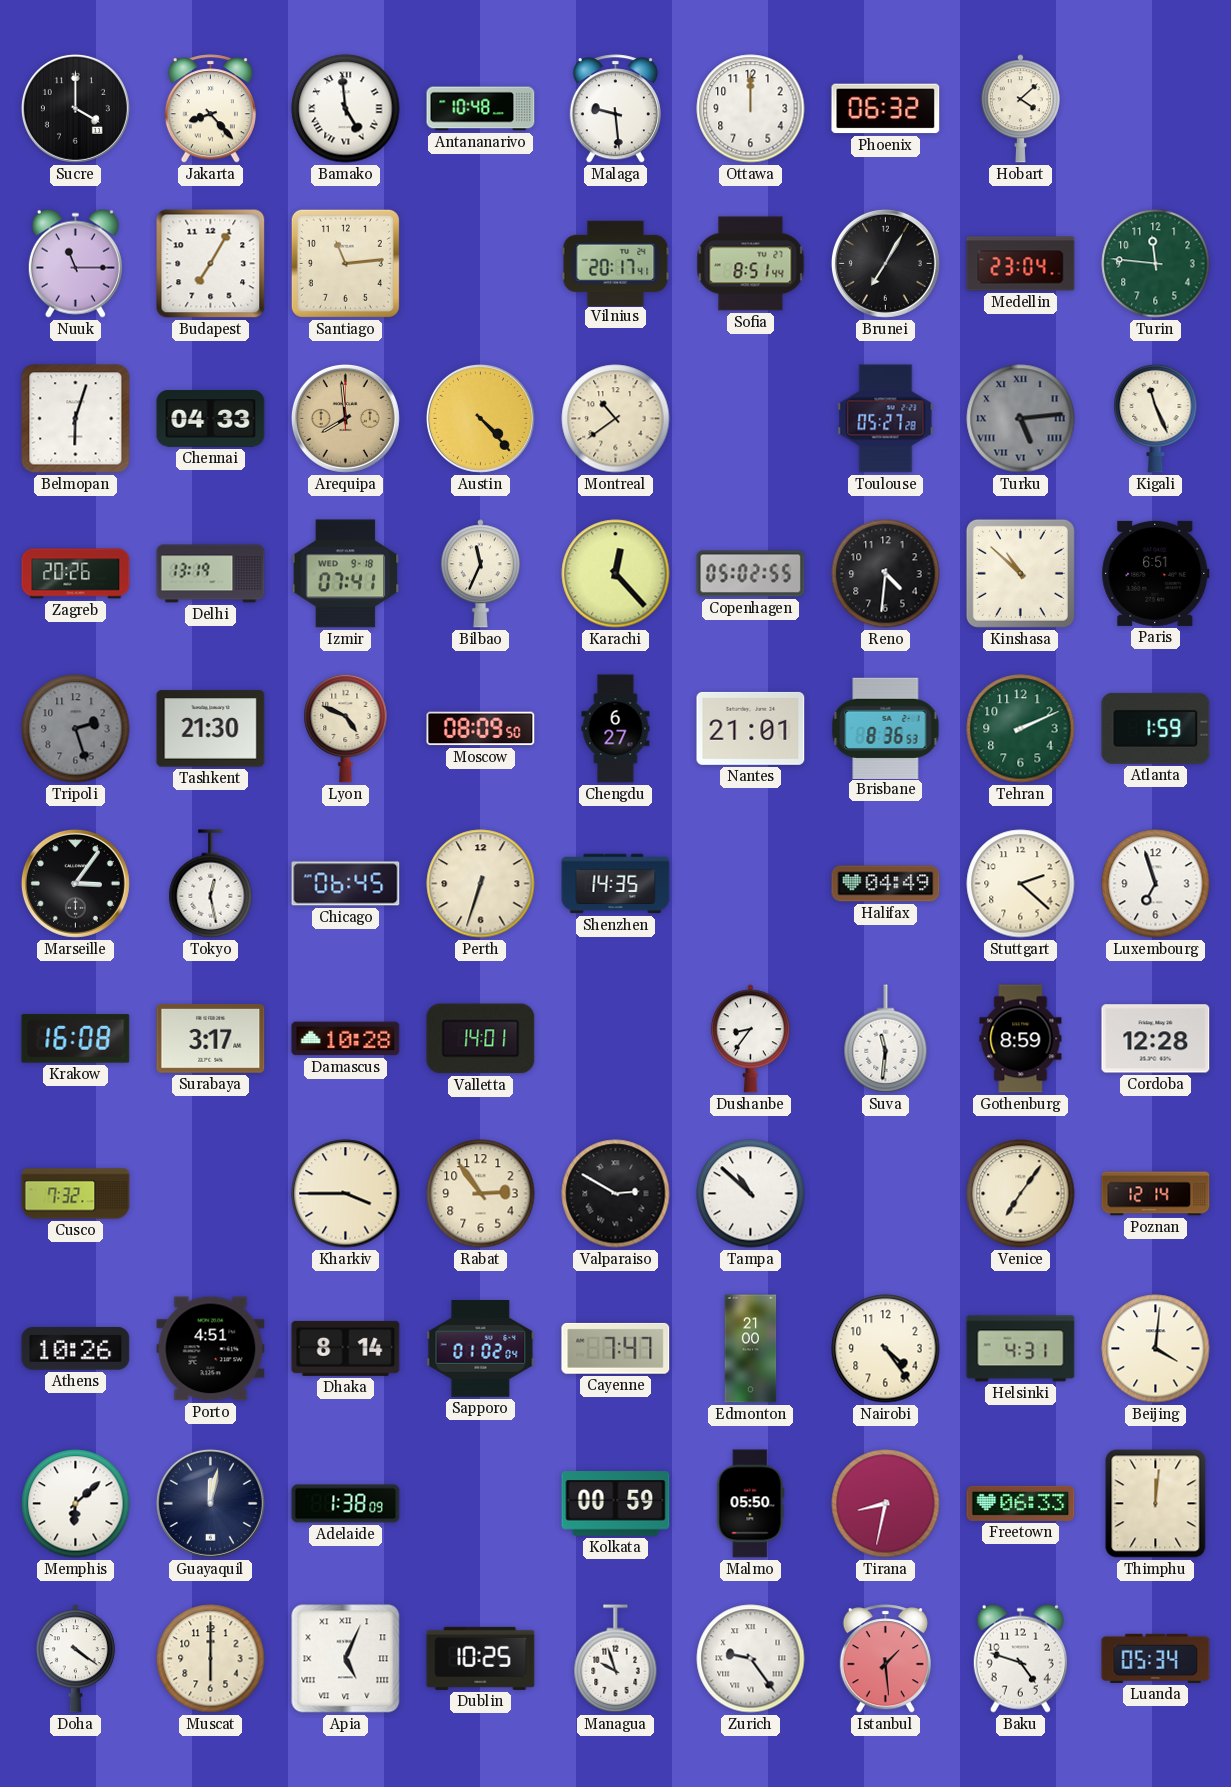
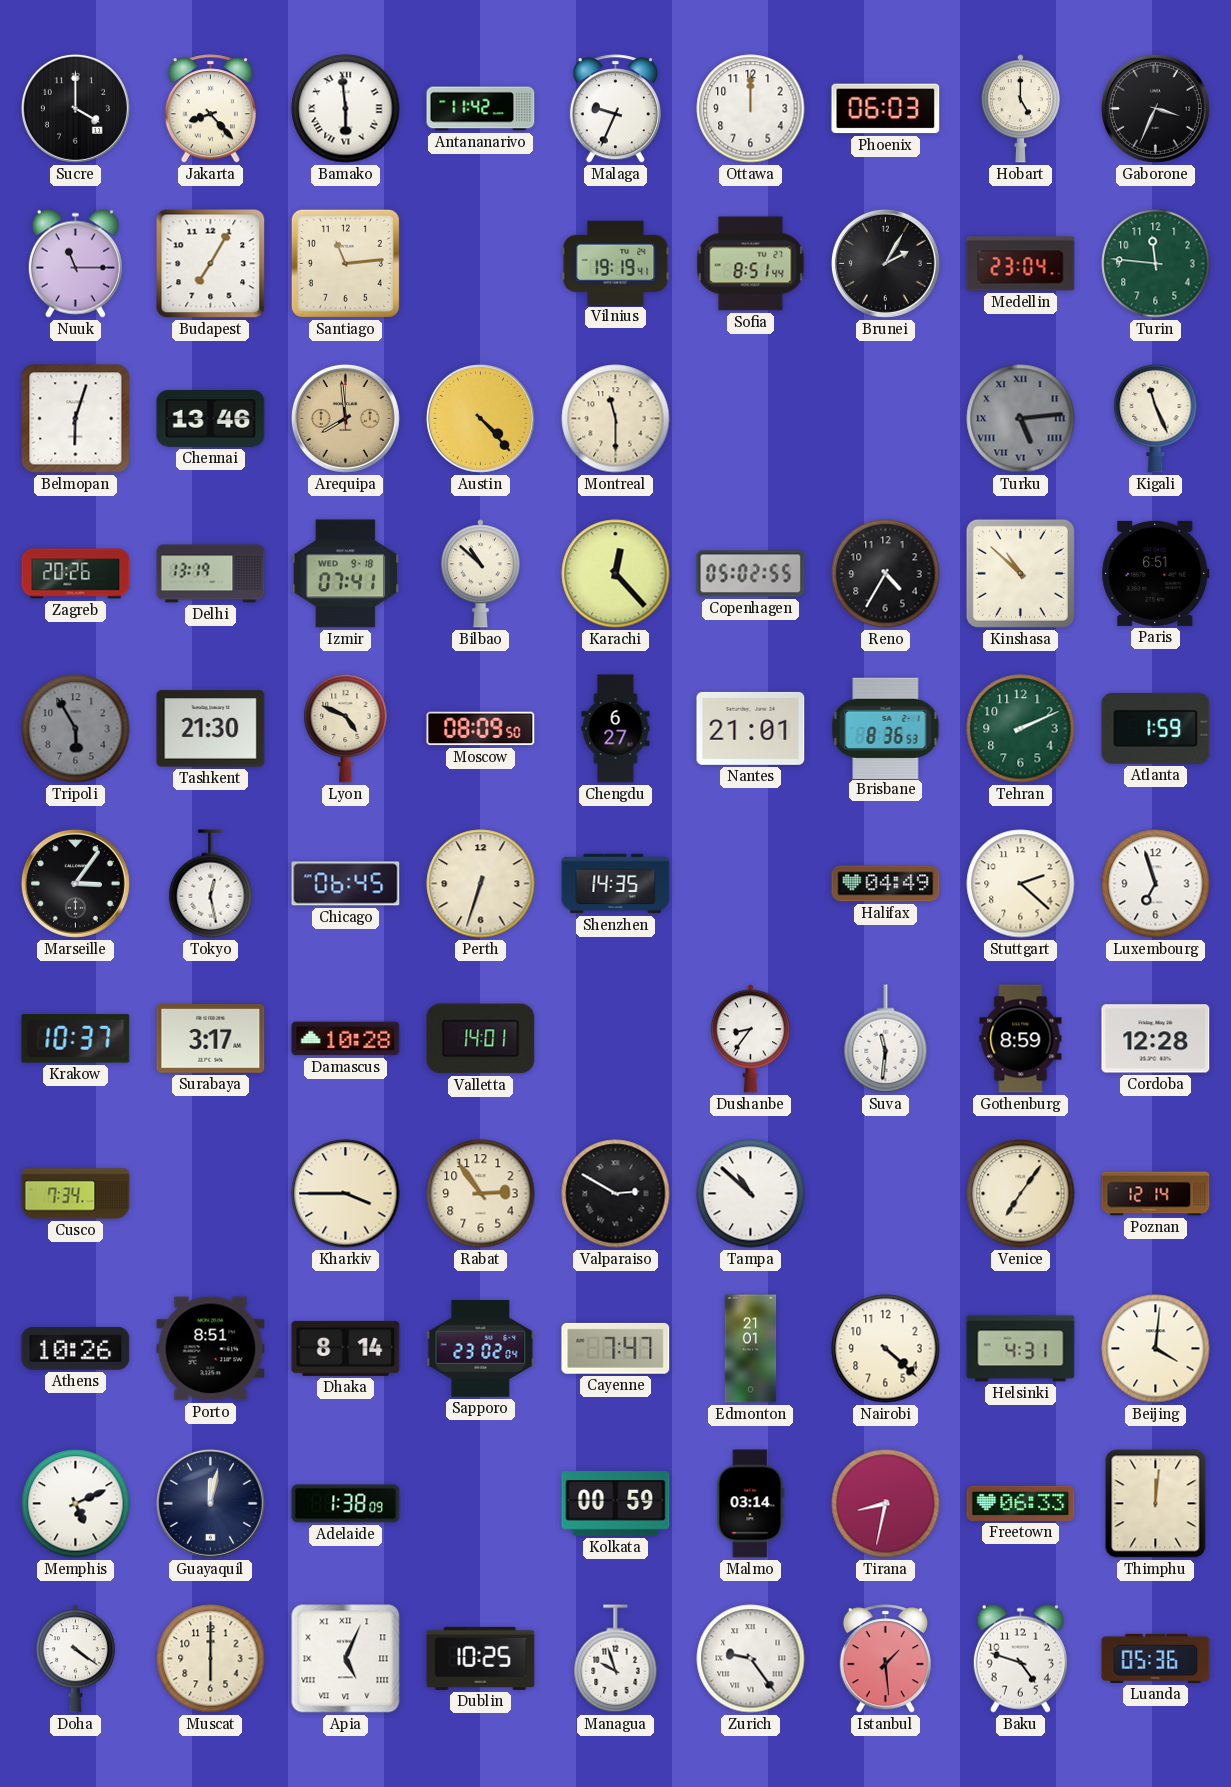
Bamako: 4:59 -> 5:59 (346, 109)
Antananarivo: 10:48 -> 11:42 (481, 109)
Malaga: 9:29 -> 9:34 (615, 109)
Phoenix: 06:32 -> 06:03 (886, 109)
Hobart: 4:08 -> 5:00 (1020, 109)
Gaborone: none -> 3:34 (1155, 108)
Vilnius: 20:17 -> 19:19 (616, 263)
Brunei: 7:05 -> 2:05 (885, 263)
Chennai: 04:33 -> 13:46 (211, 419)
Montreal: 10:39 -> 11:30 (616, 419)
Toulouse: 05:27 -> none (886, 419)
Bilbao: 11:34 -> 10:52 (480, 574)
Reno: 4:31 -> 4:35 (886, 574)
Tripoli: 2:27 -> 5:55 (76, 729)
Krakow: 16:08 -> 10:37 (76, 1039)
Cusco: 7:32 -> 7:34 (76, 1194)
Porto: 4:51 -> 8:51 (211, 1349)
Sapporo: 01:02 -> 23:02 (481, 1349)
Edmonton: 21:00 -> 21:01 (751, 1349)
Nairobi: 4:24 -> 4:22 (886, 1349)
Memphis: 6:08 -> 5:11 (76, 1504)
Malmo: 05:50 -> 03:14 (751, 1504)
Luanda: 05:34 -> 05:36 (1156, 1658)
